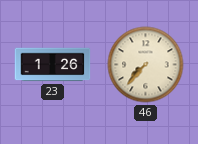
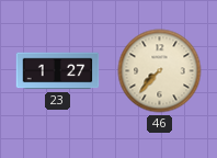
23: 1:26 -> 1:27 (58, 71)
